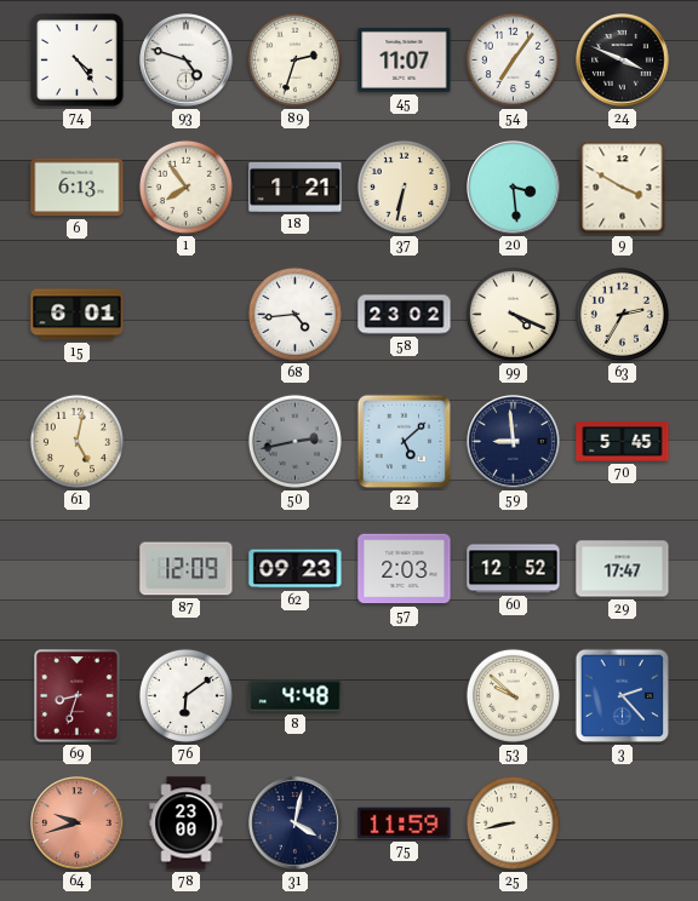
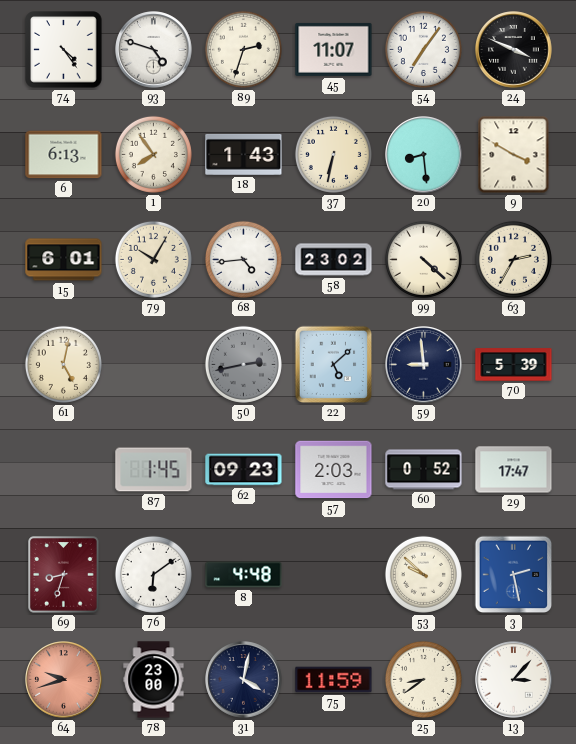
18: 1:21 -> 1:43 (244, 154)
20: 3:29 -> 8:29 (424, 155)
79: none -> 10:05 (153, 259)
99: 4:19 -> 4:22 (423, 259)
70: 5:45 -> 5:39 (514, 365)
87: 12:09 -> 1:45 (154, 470)
60: 12:52 -> 0:52 (424, 470)
3: 2:23 -> 2:28 (514, 575)
25: 8:43 -> 8:39 (423, 679)
13: none -> 3:07 (514, 680)
